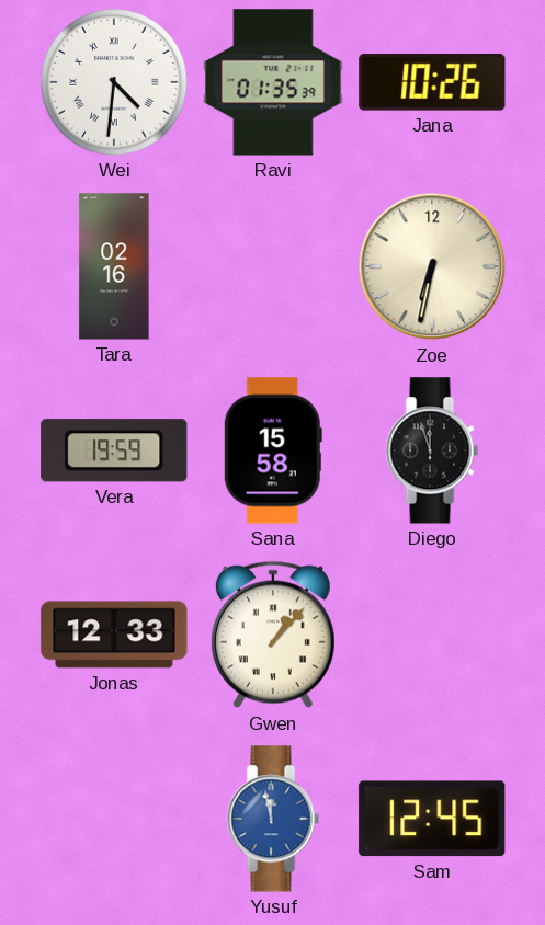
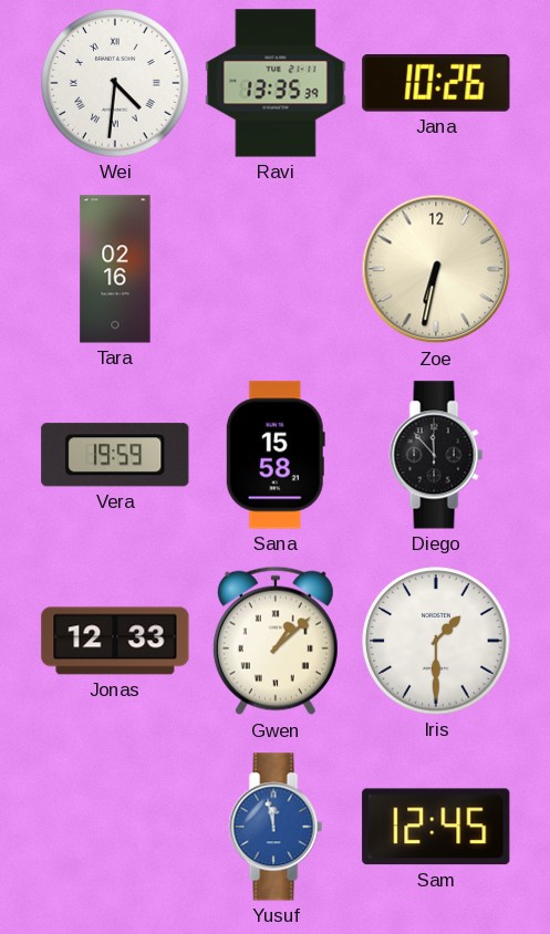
Ravi: 01:35 -> 13:35 (276, 83)
Diego: 11:57 -> 11:53 (436, 455)
Gwen: 1:07 -> 1:08 (276, 641)
Iris: none -> 1:30 (436, 641)
